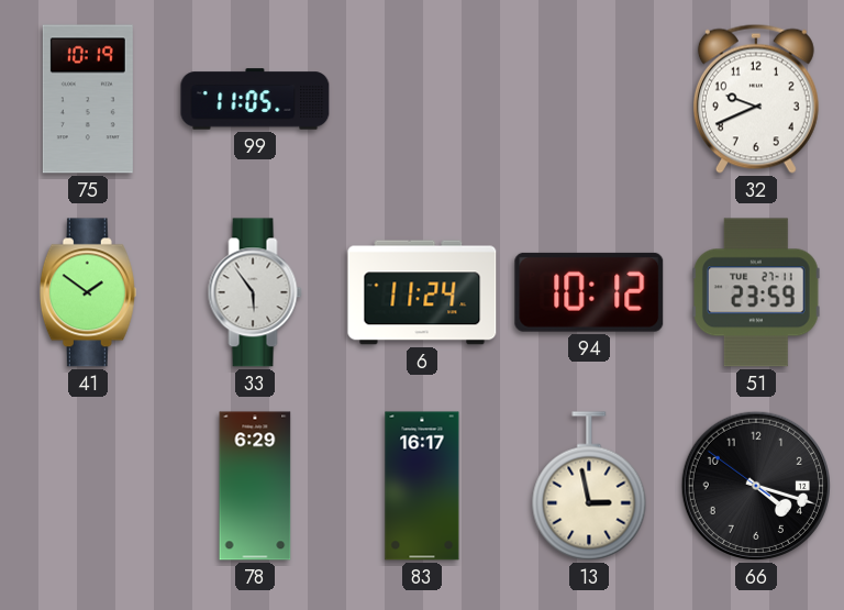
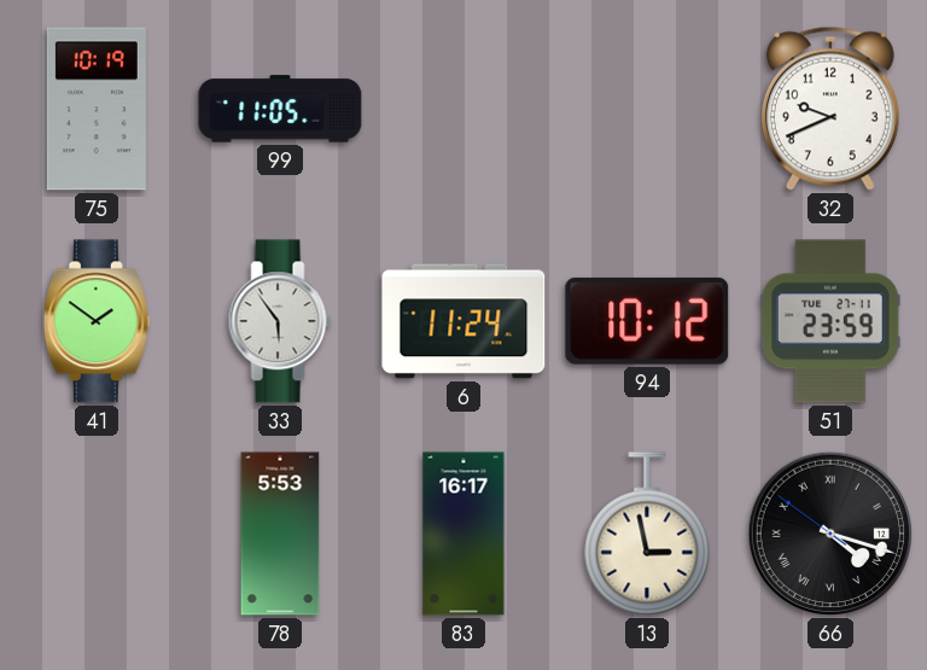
78: 6:29 -> 5:53 (280, 534)
66 numerals: Arabic -> Roman (830, 534)
